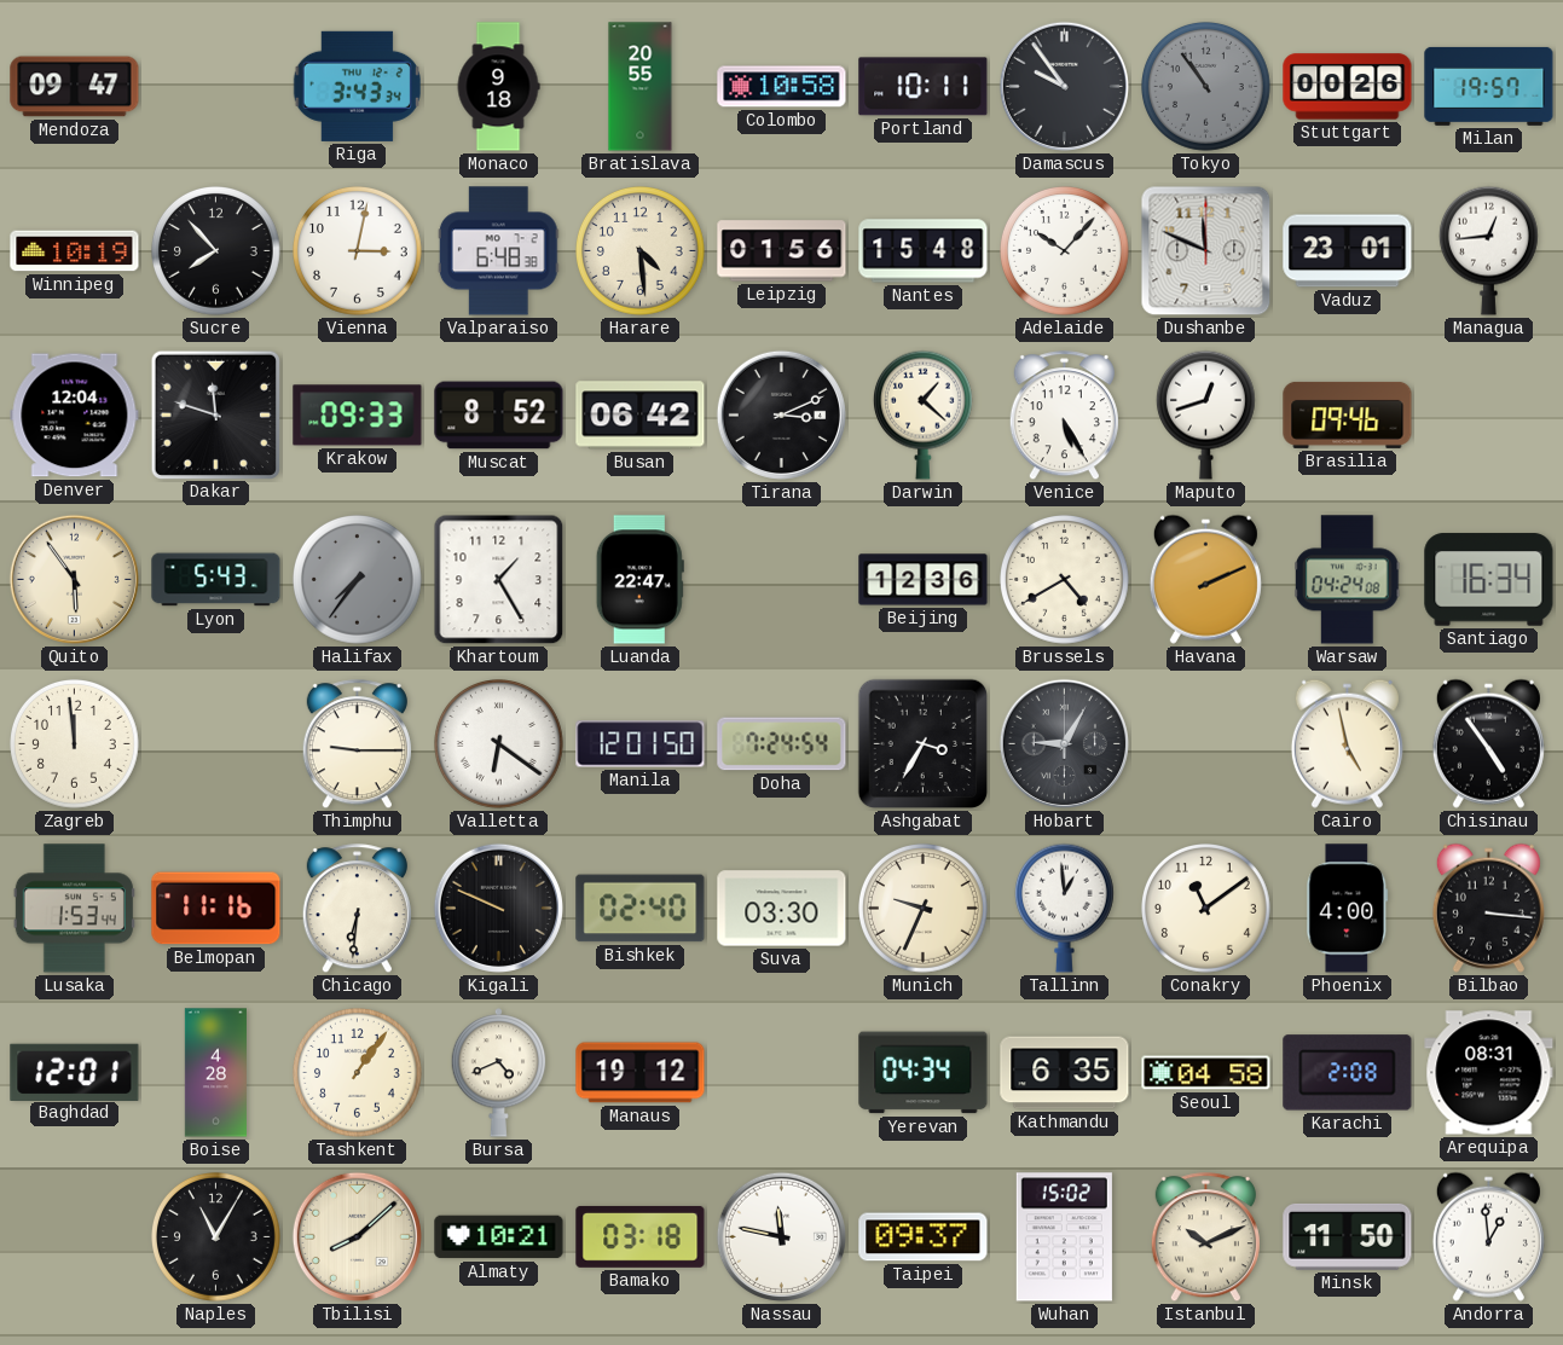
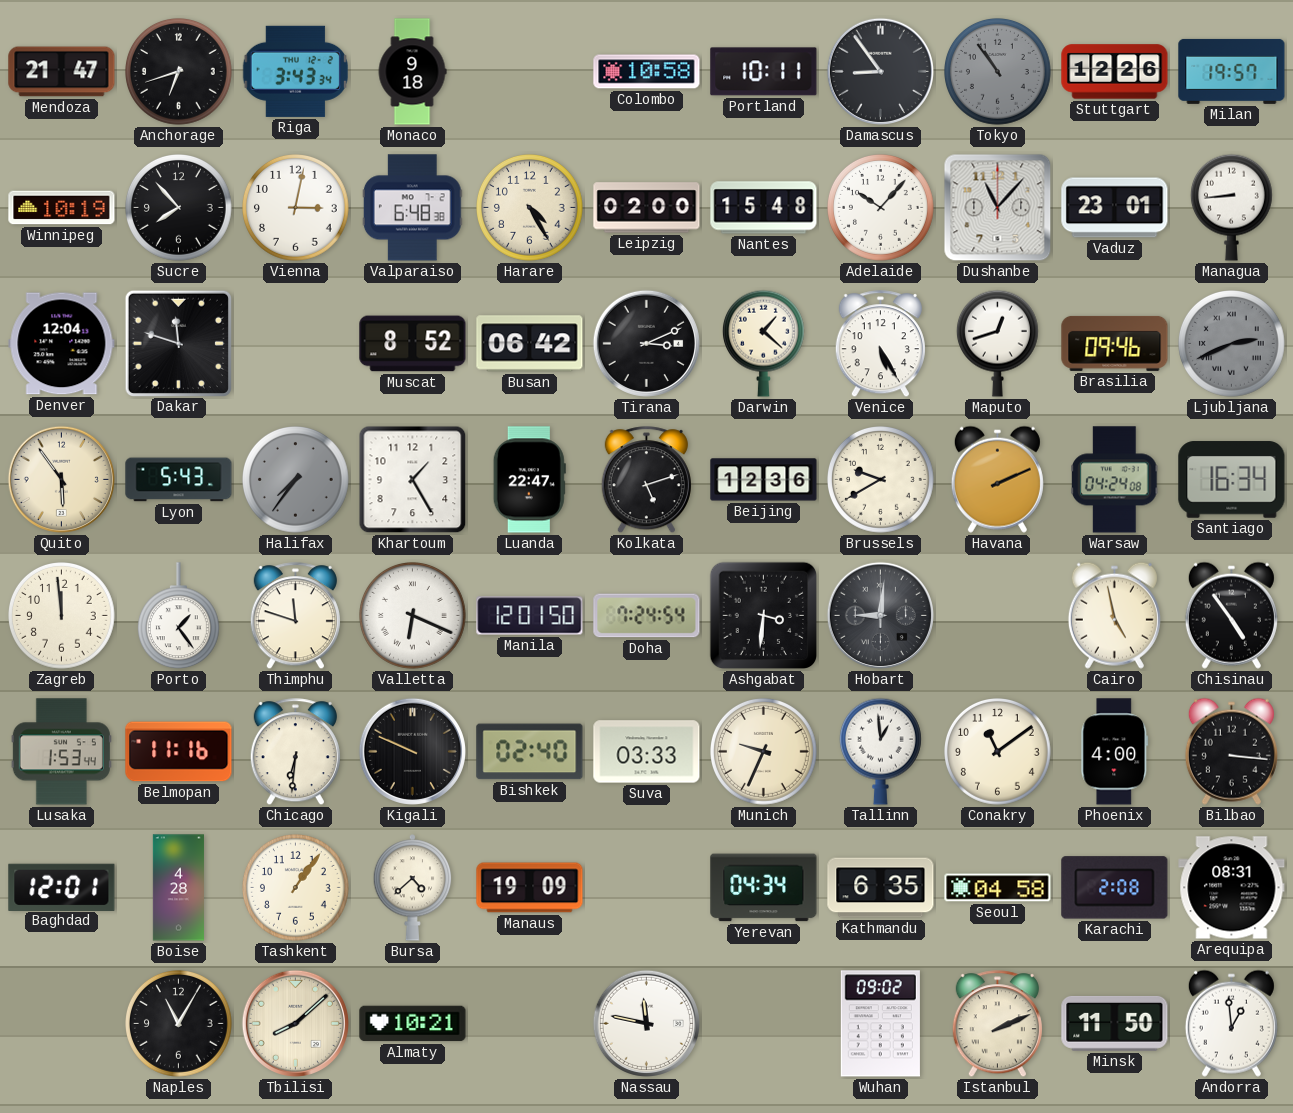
Mendoza: 09:47 -> 21:47 (62, 72)
Anchorage: none -> 6:42 (179, 72)
Bratislava: 20:55 -> none (641, 87)
Damascus: 9:54 -> 8:54 (880, 71)
Stuttgart: 00:26 -> 12:26 (1115, 72)
Harare: 4:29 -> 4:25 (530, 208)
Leipzig: 01:56 -> 02:00 (647, 208)
Dushanbe: 11:49 -> 11:07 (998, 208)
Managua: 12:44 -> 8:44 (1231, 207)
Krakow: 09:33 -> none (358, 416)
Ljubljana: none -> 2:41 (1232, 344)
Kolkata: none -> 5:12 (646, 480)
Brussels: 4:40 -> 9:40 (881, 480)
Porto: none -> 1:24 (178, 616)
Thimphu: 9:15 -> 11:48 (295, 616)
Valletta: 6:21 -> 6:19 (413, 616)
Ashgabat: 3:35 -> 3:31 (764, 616)
Hobart: 9:05 -> 9:01 (880, 615)
Suva: 03:30 -> 03:33 (647, 752)
Bursa: 4:41 -> 4:38 (413, 888)
Manaus: 19:12 -> 19:09 (530, 888)
Bamako: 03:18 -> none (641, 1236)
Taipei: 09:37 -> none (924, 1237)
Wuhan: 15:02 -> 09:02 (880, 1024)
Istanbul: 10:11 -> 2:11 (997, 1024)
